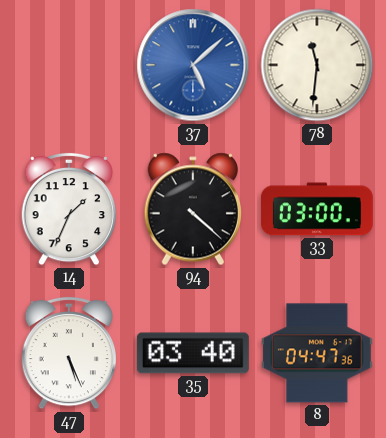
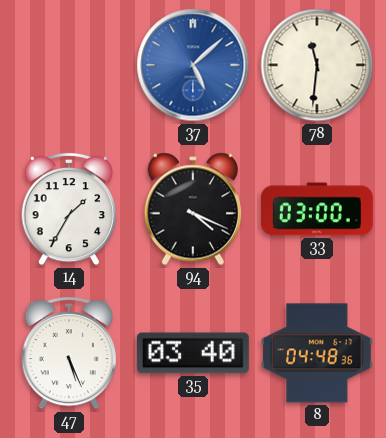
14: 1:34 -> 1:35 (68, 209)
94: 4:22 -> 4:19 (192, 209)
8: 04:47 -> 04:48 (317, 353)
